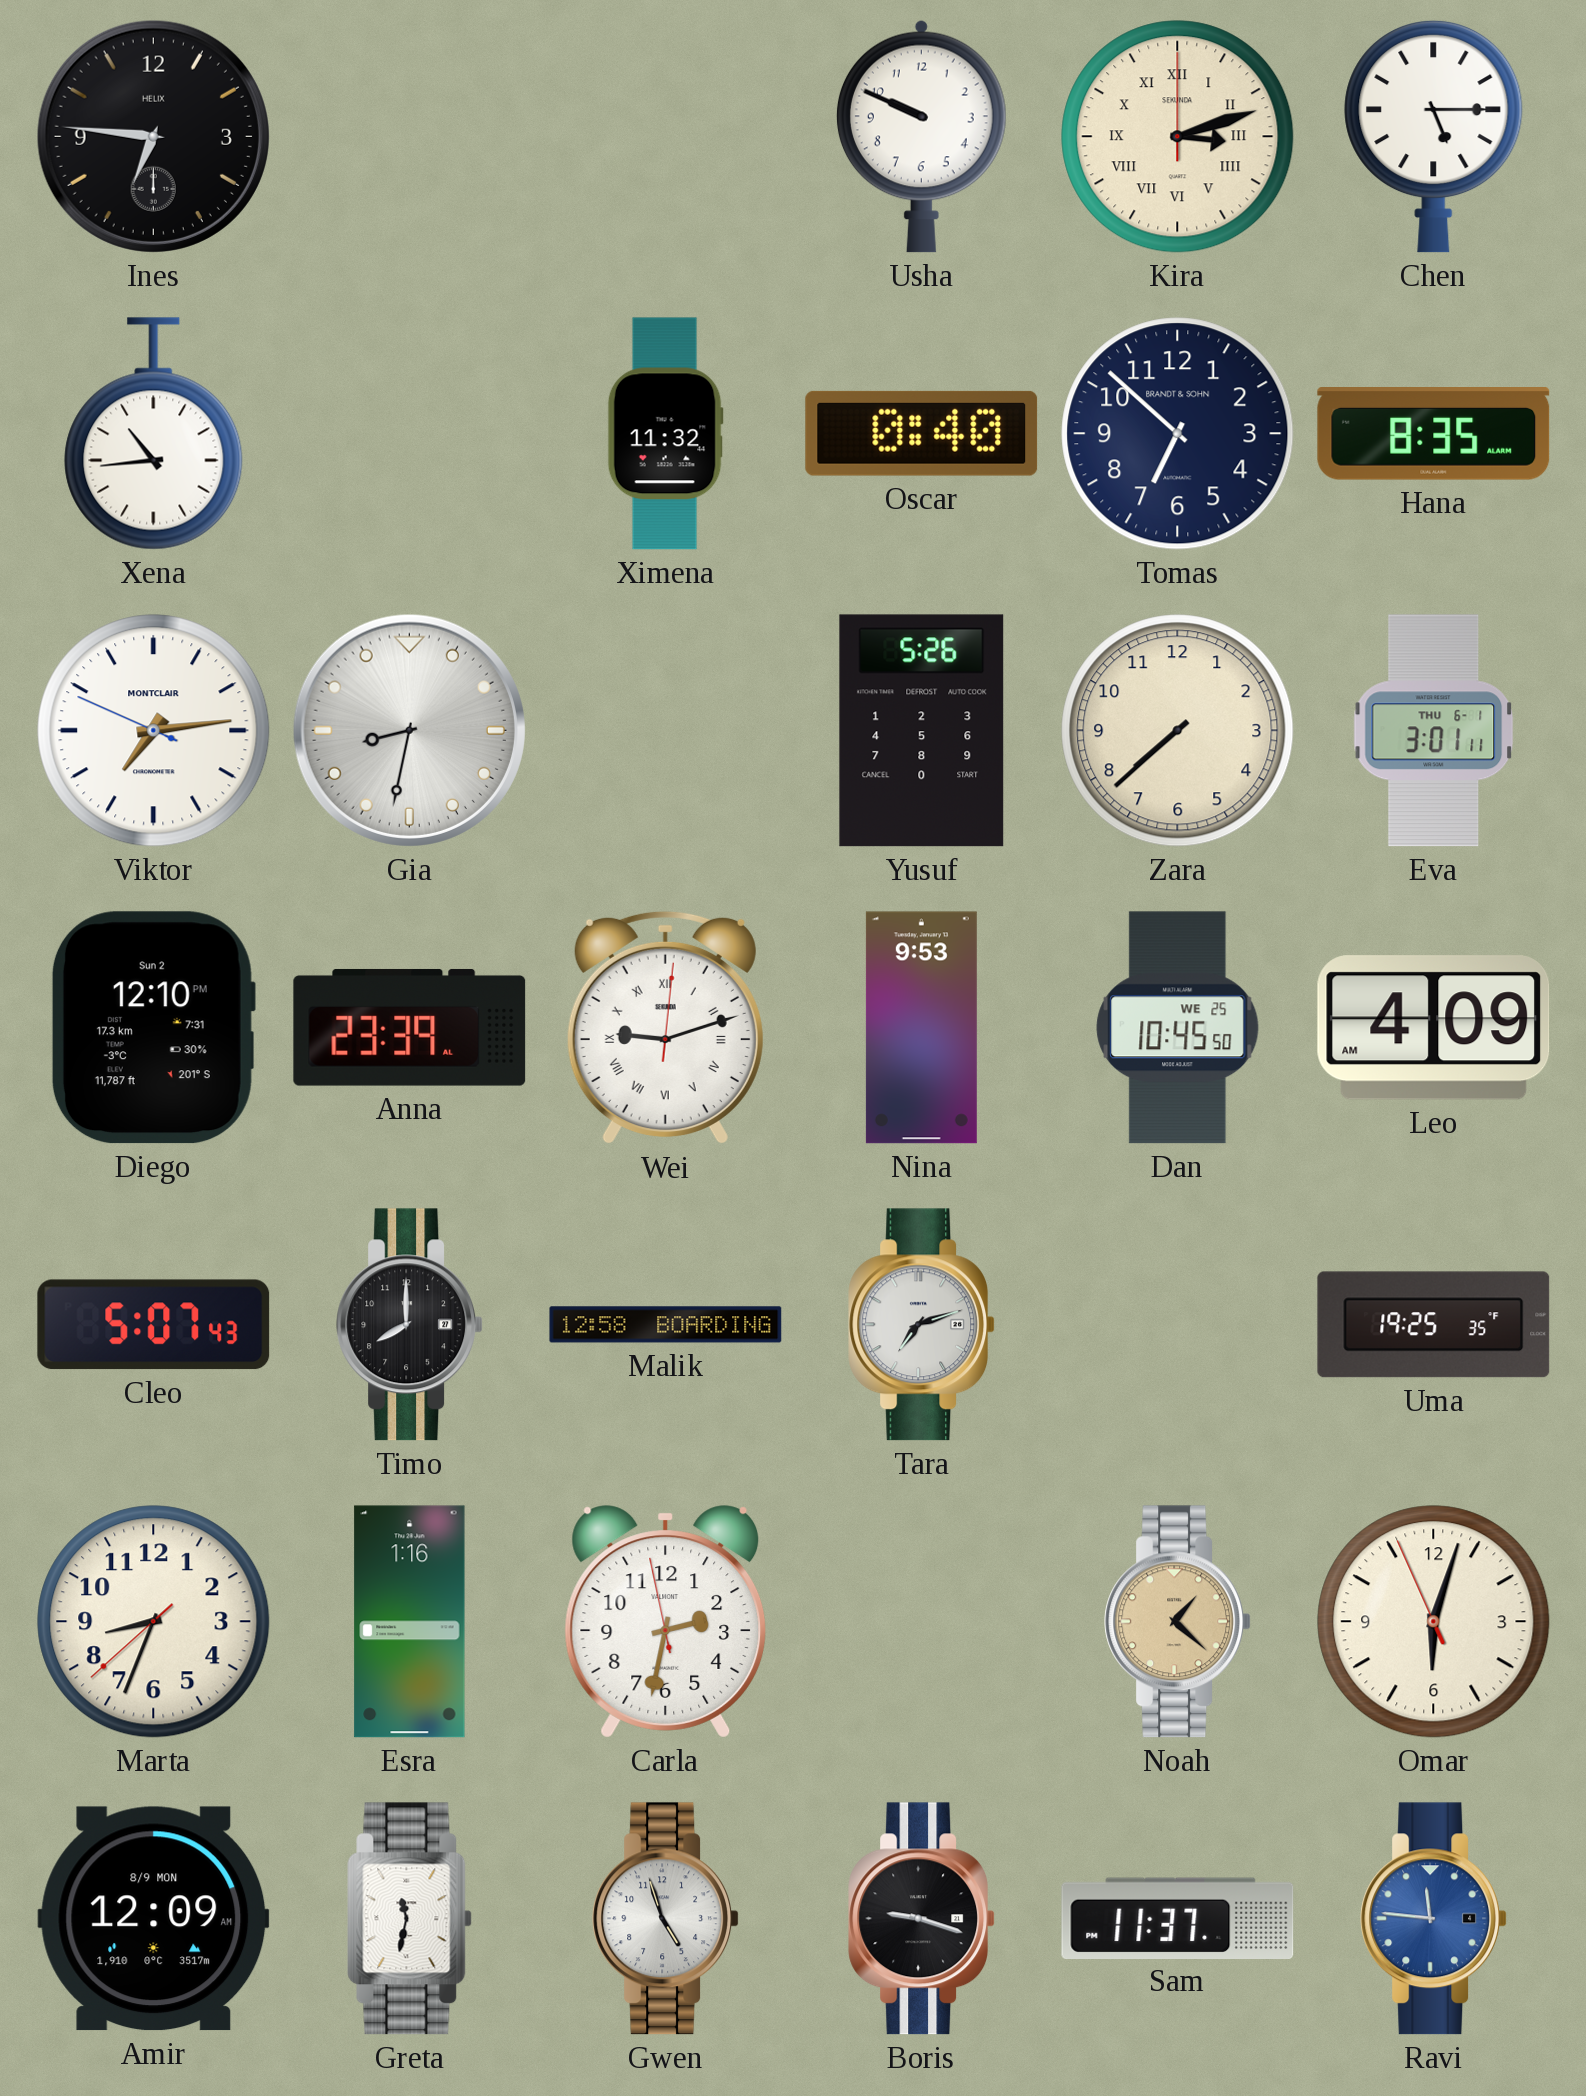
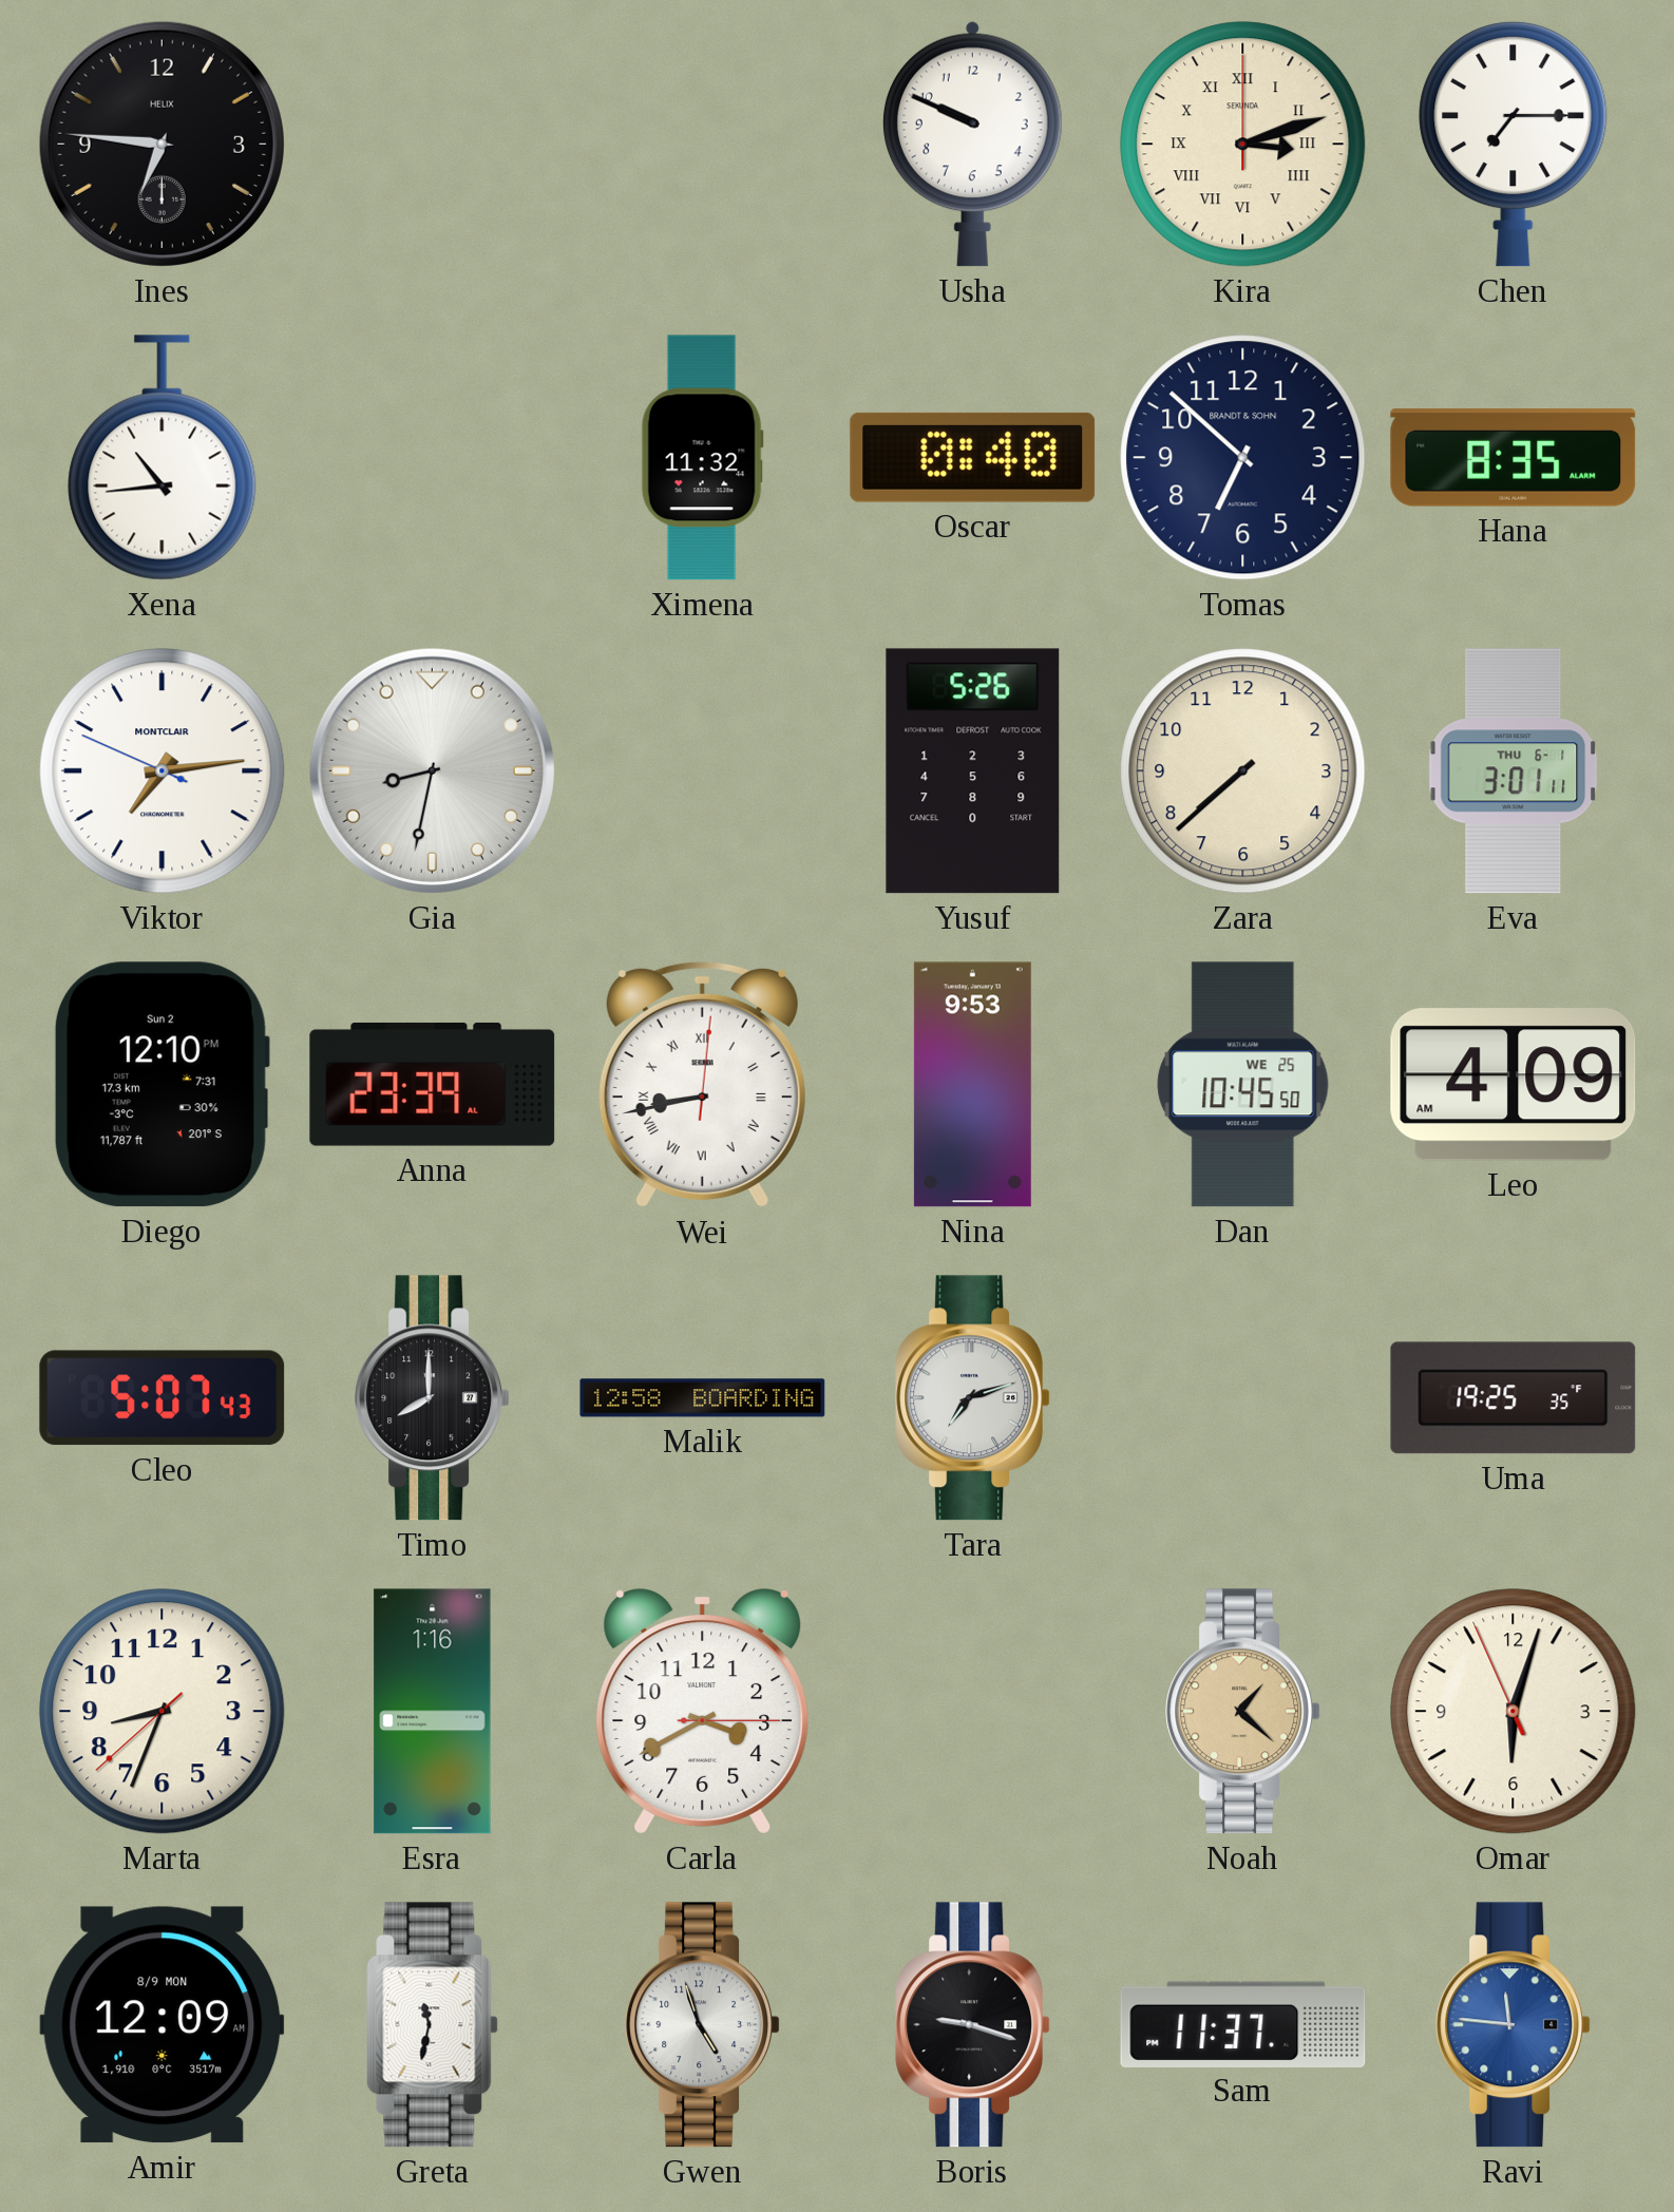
Chen: 5:15 -> 7:15 (1514, 144)
Wei: 9:12 -> 8:43 (702, 1085)
Carla: 2:31 -> 3:40 (703, 1712)
